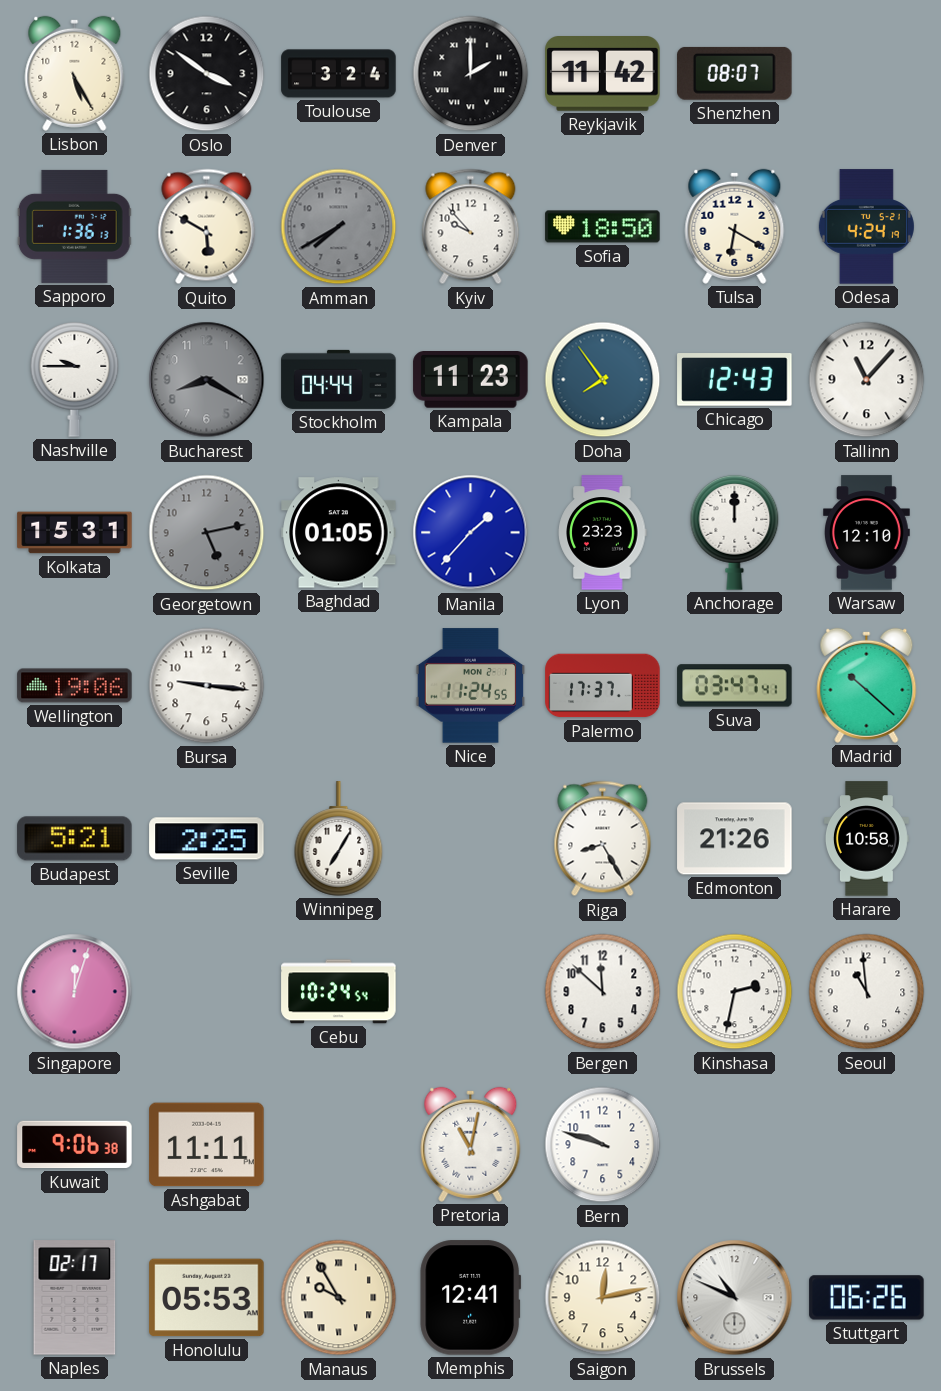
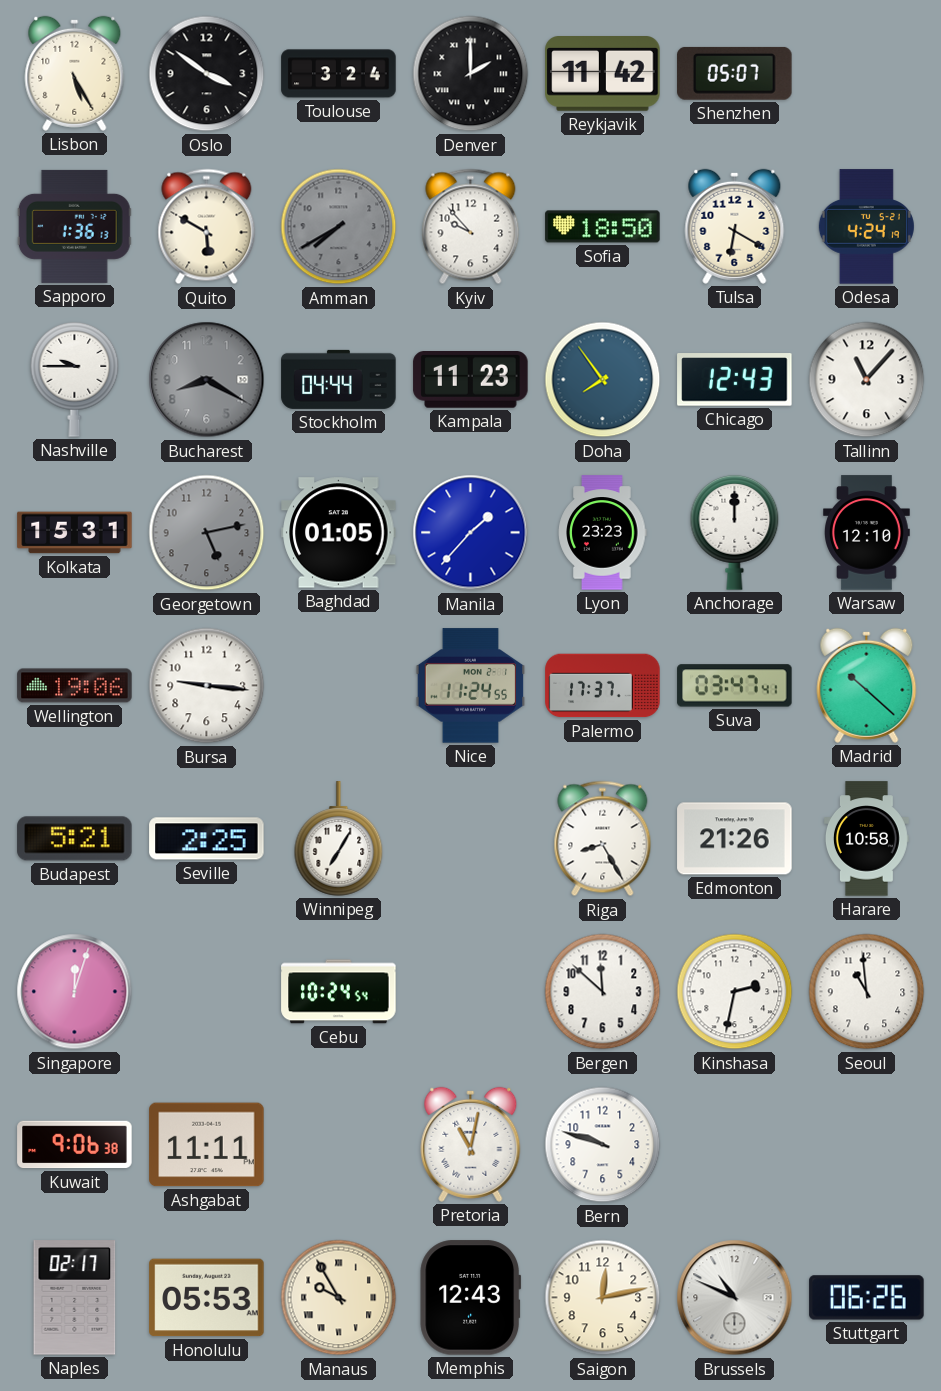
Shenzhen: 08:07 -> 05:07 (735, 73)
Memphis: 12:41 -> 12:43 (471, 1298)
